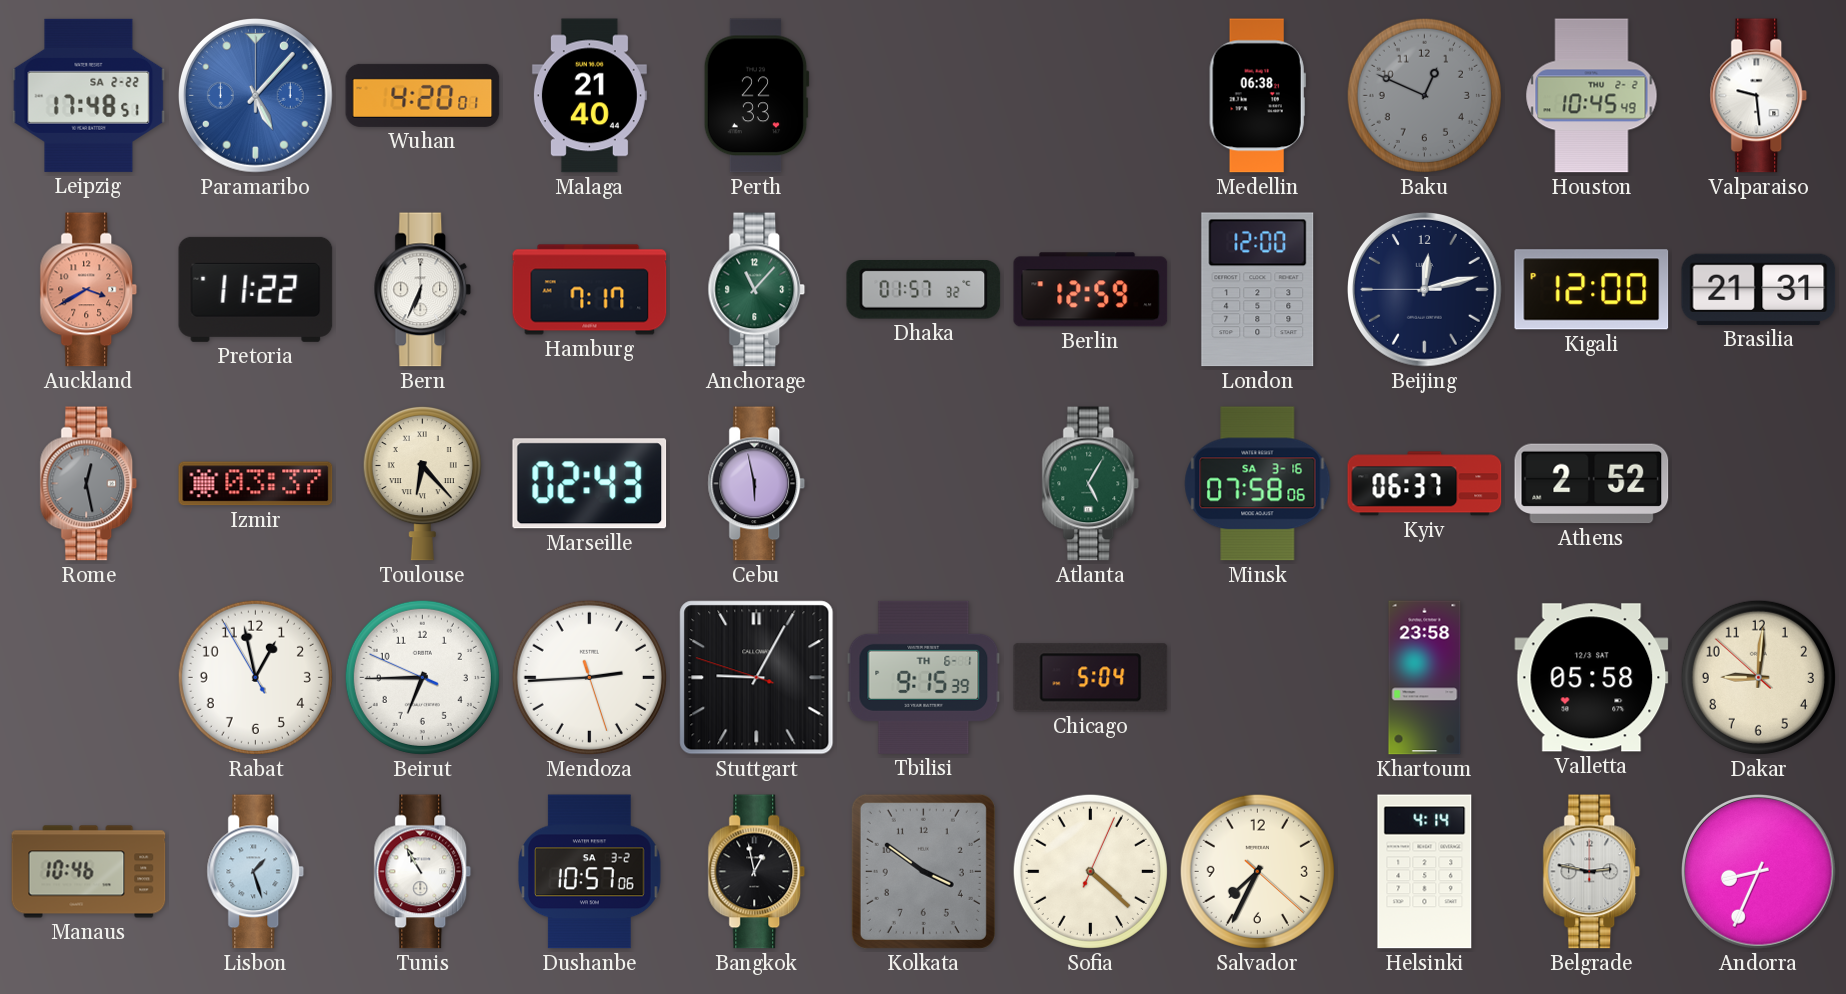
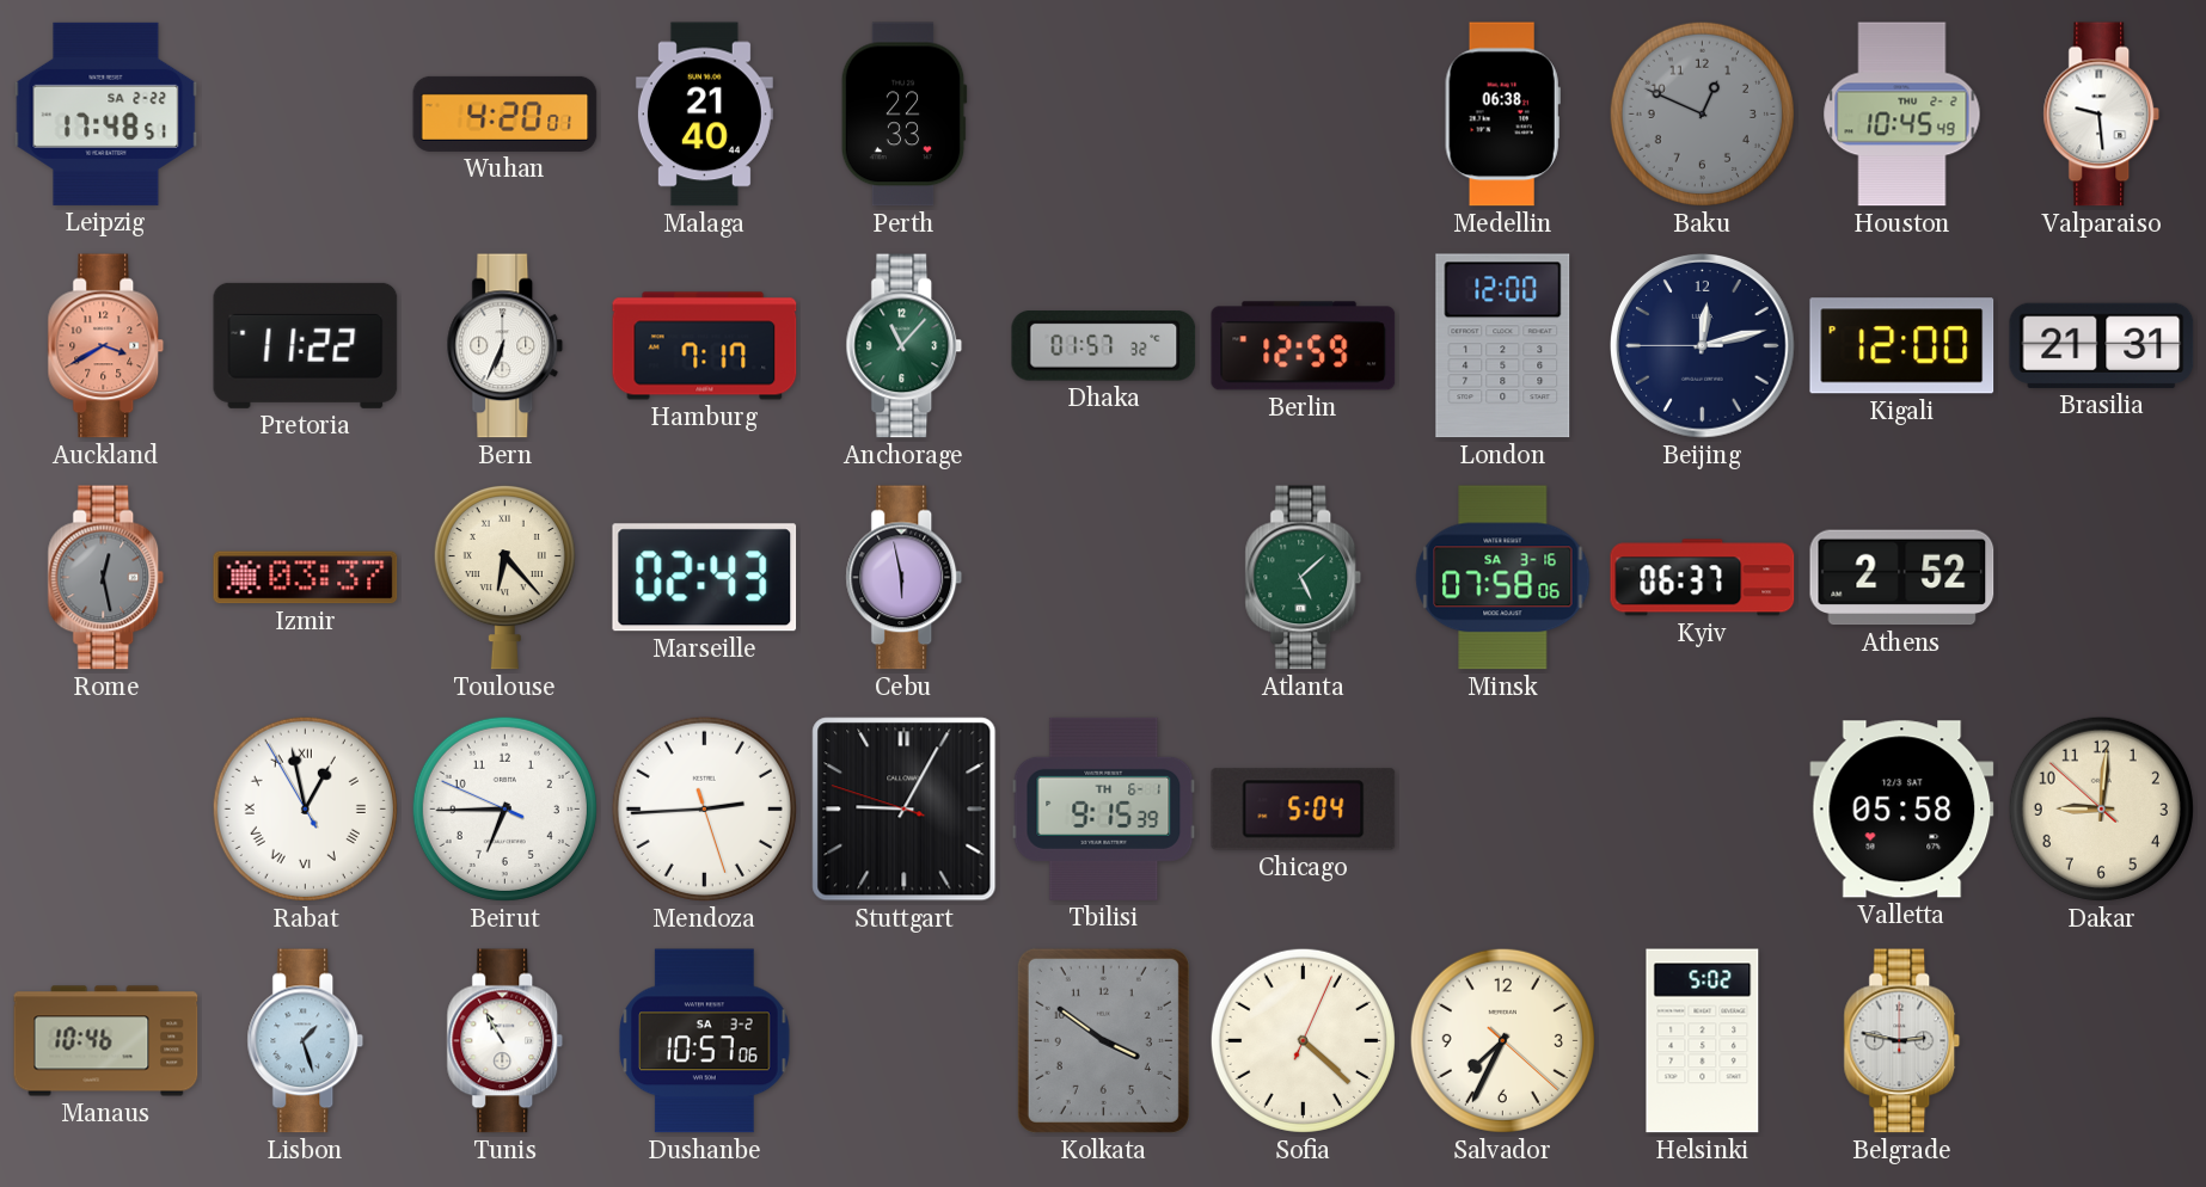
Paramaribo: 5:07 -> none (256, 96)
Atlanta: 5:05 -> 5:08 (1304, 578)
Rabat numerals: Arabic -> Roman (305, 808)
Khartoum: 23:58 -> none (1425, 678)
Bangkok: 12:58 -> none (757, 872)
Helsinki: 4:14 -> 5:02 (1703, 1041)
Andorra: 8:34 -> none (1759, 872)
